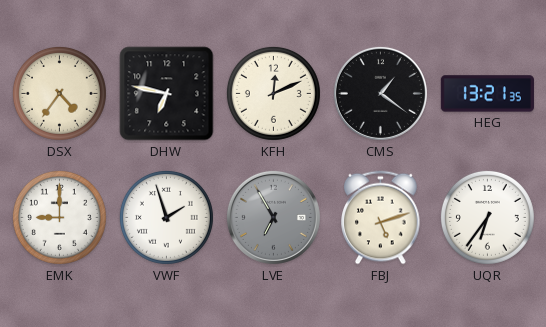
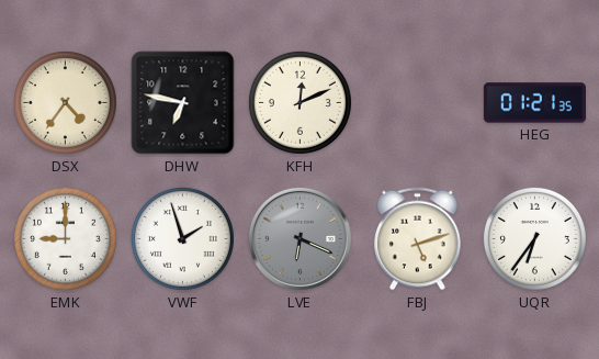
CMS: 1:21 -> none (380, 93)
HEG: 13:21 -> 01:21 (534, 103)
LVE: 6:55 -> 6:19 (299, 238)
